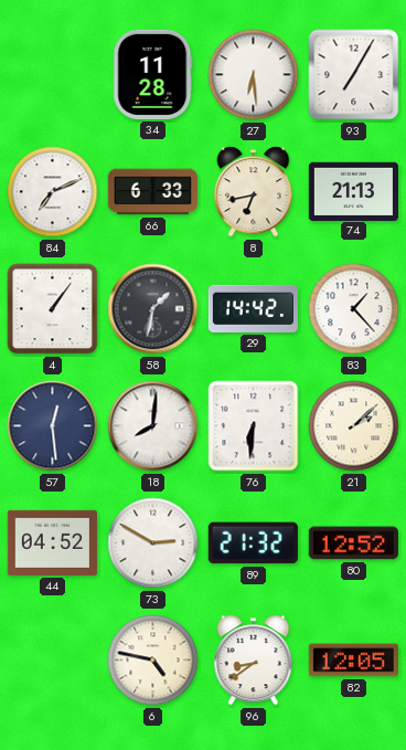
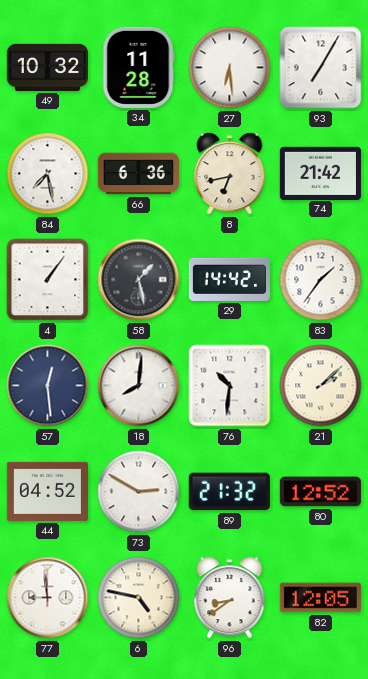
49: none -> 10:32 (47, 67)
84: 7:11 -> 7:28 (48, 174)
66: 6:33 -> 6:36 (138, 174)
74: 21:13 -> 21:42 (320, 173)
58: 1:32 -> 1:28 (139, 280)
83: 1:23 -> 1:36 (321, 280)
76: 6:31 -> 10:31 (230, 386)
77: none -> 8:59 (48, 598)
